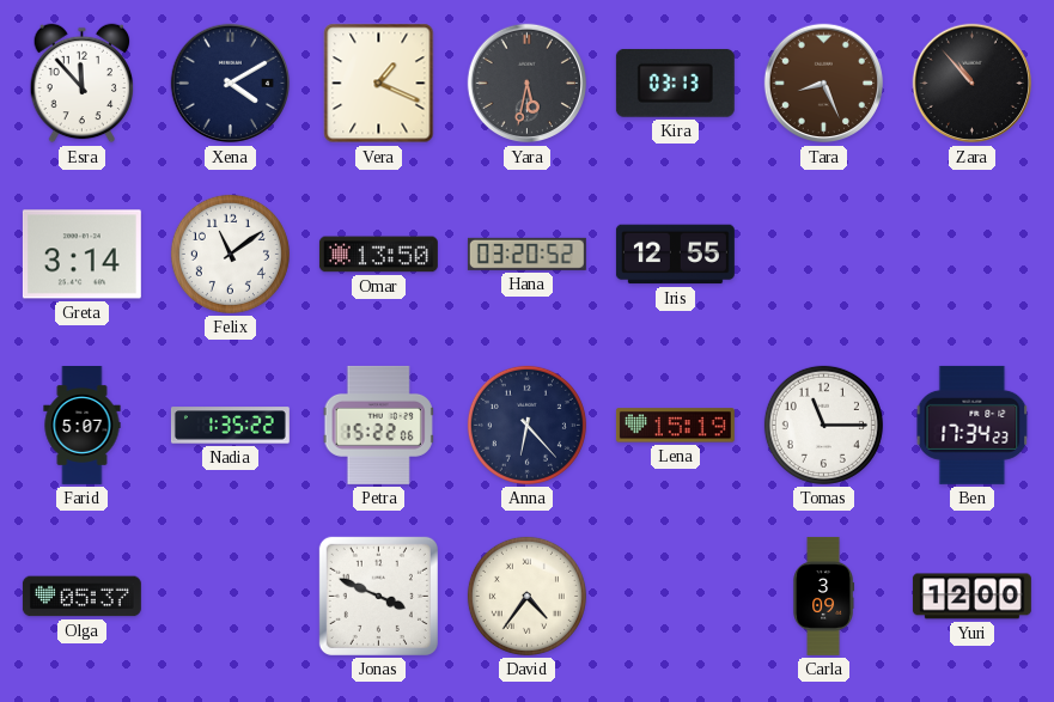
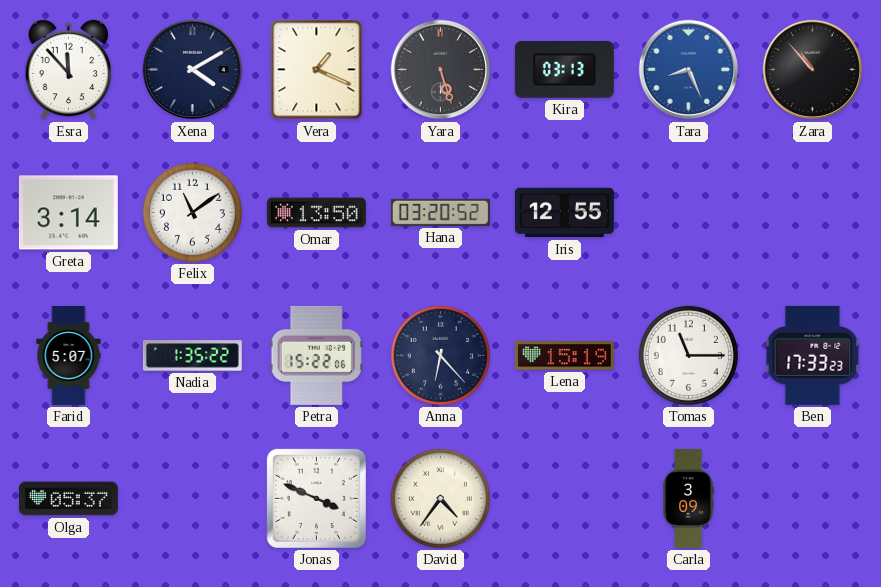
Yara: 5:32 -> 5:27 (441, 70)
Tara dial: brown -> blue (689, 70)
Ben: 17:34 -> 17:33 (813, 355)
Yuri: 12:00 -> none (971, 597)
